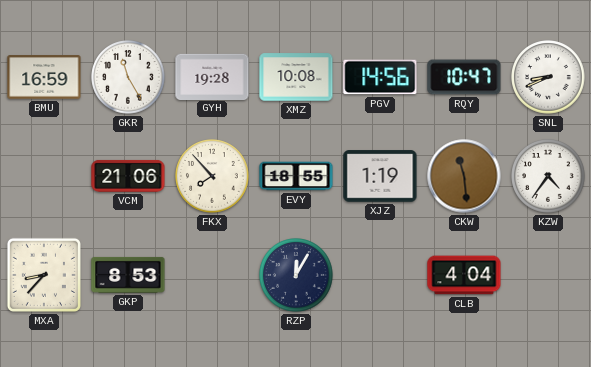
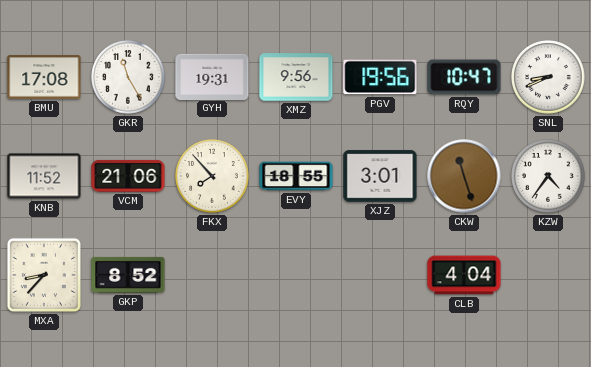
BMU: 16:59 -> 17:08 (44, 77)
GYH: 19:28 -> 19:31 (212, 76)
XMZ: 10:08 -> 9:56 (296, 77)
PGV: 14:56 -> 19:56 (380, 77)
KNB: none -> 11:52 (44, 176)
XJZ: 1:19 -> 3:01 (380, 176)
CKW: 11:29 -> 11:27 (464, 176)
GKP: 8:53 -> 8:52 (128, 275)
RZP: 12:05 -> none (296, 275)
